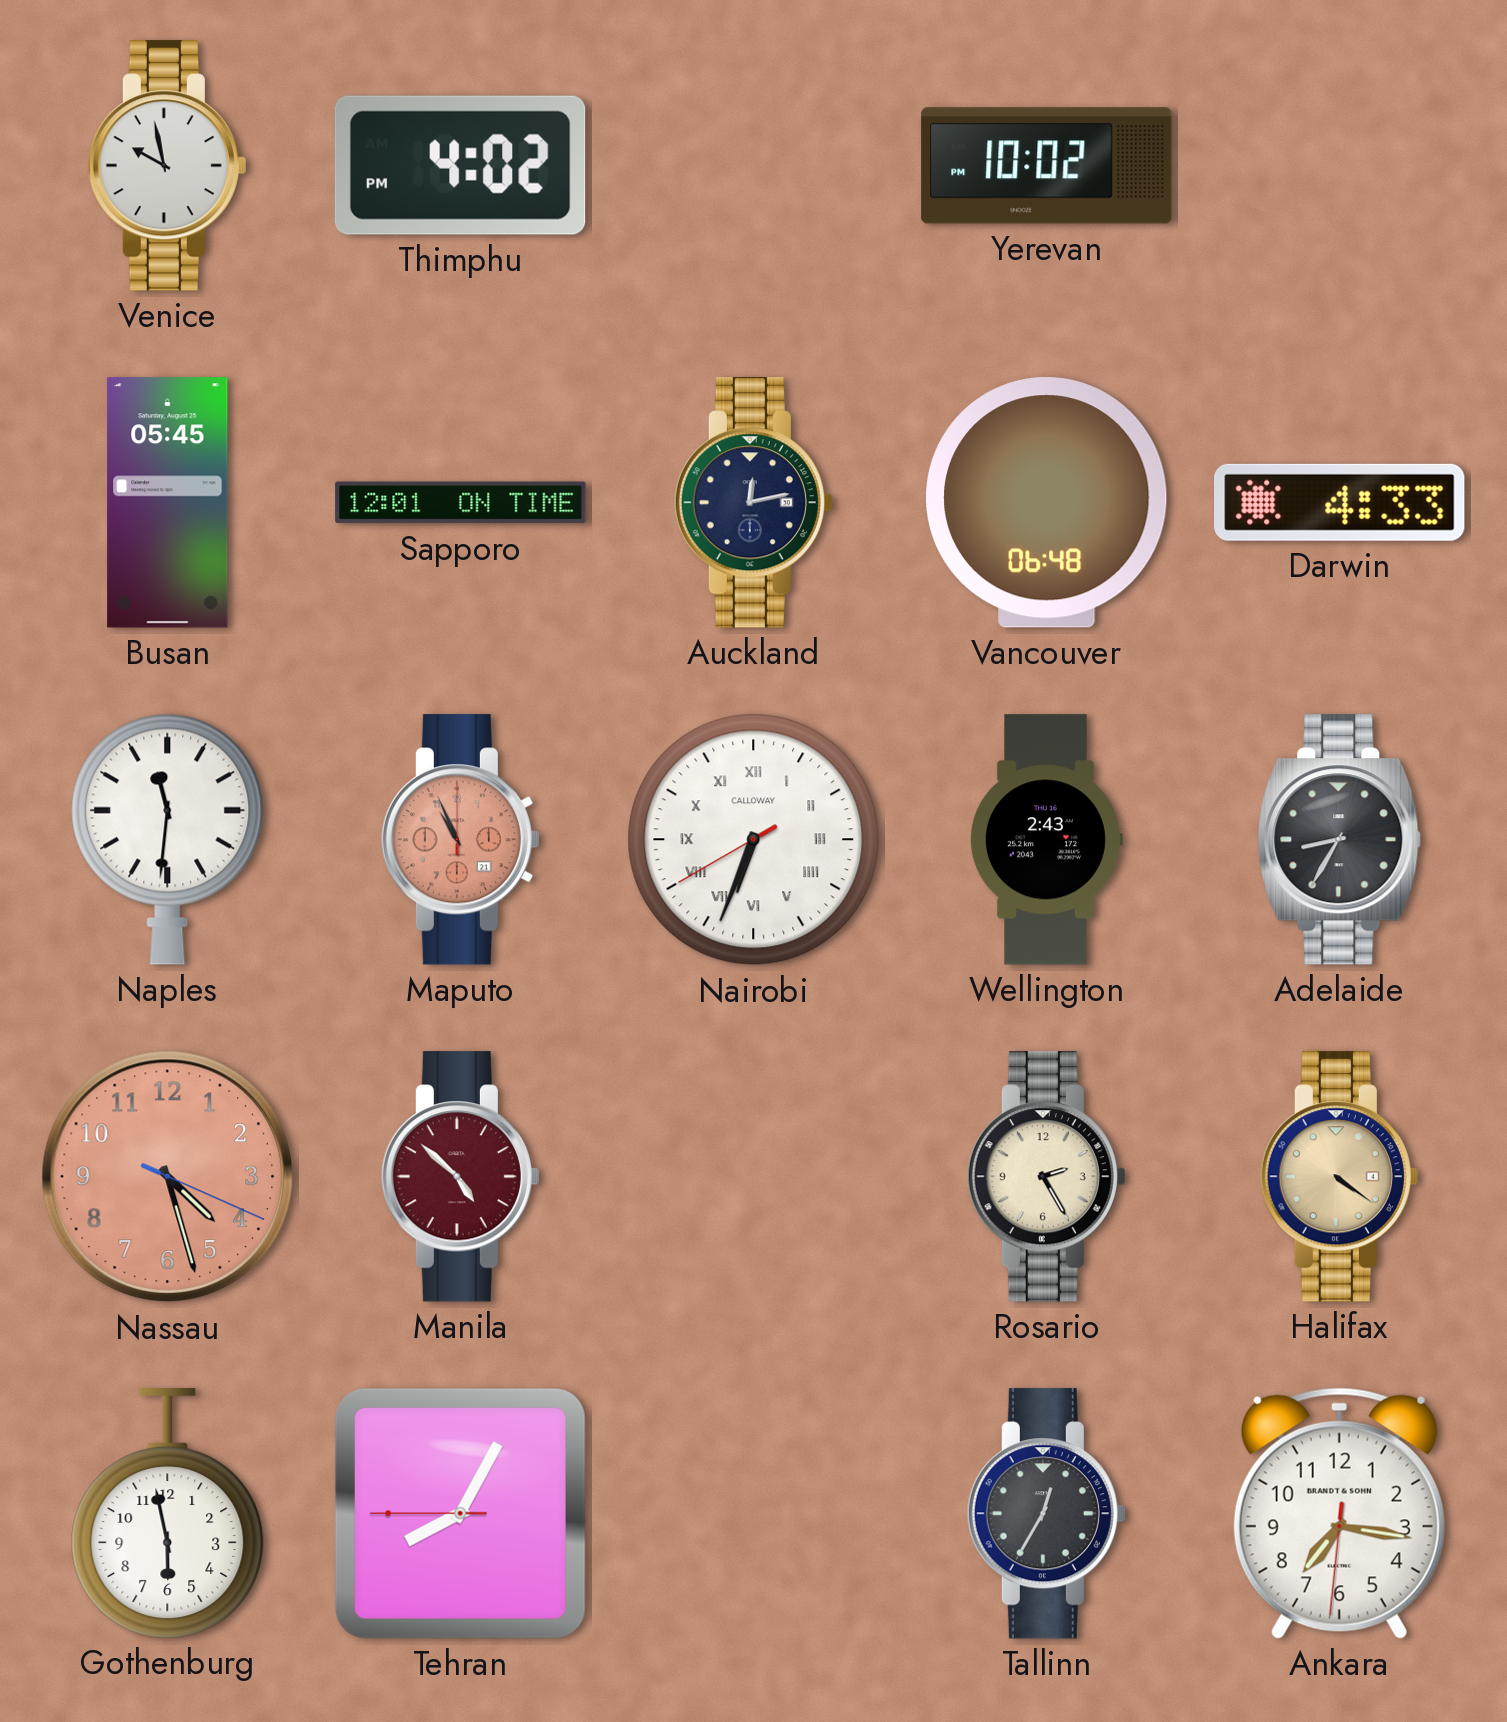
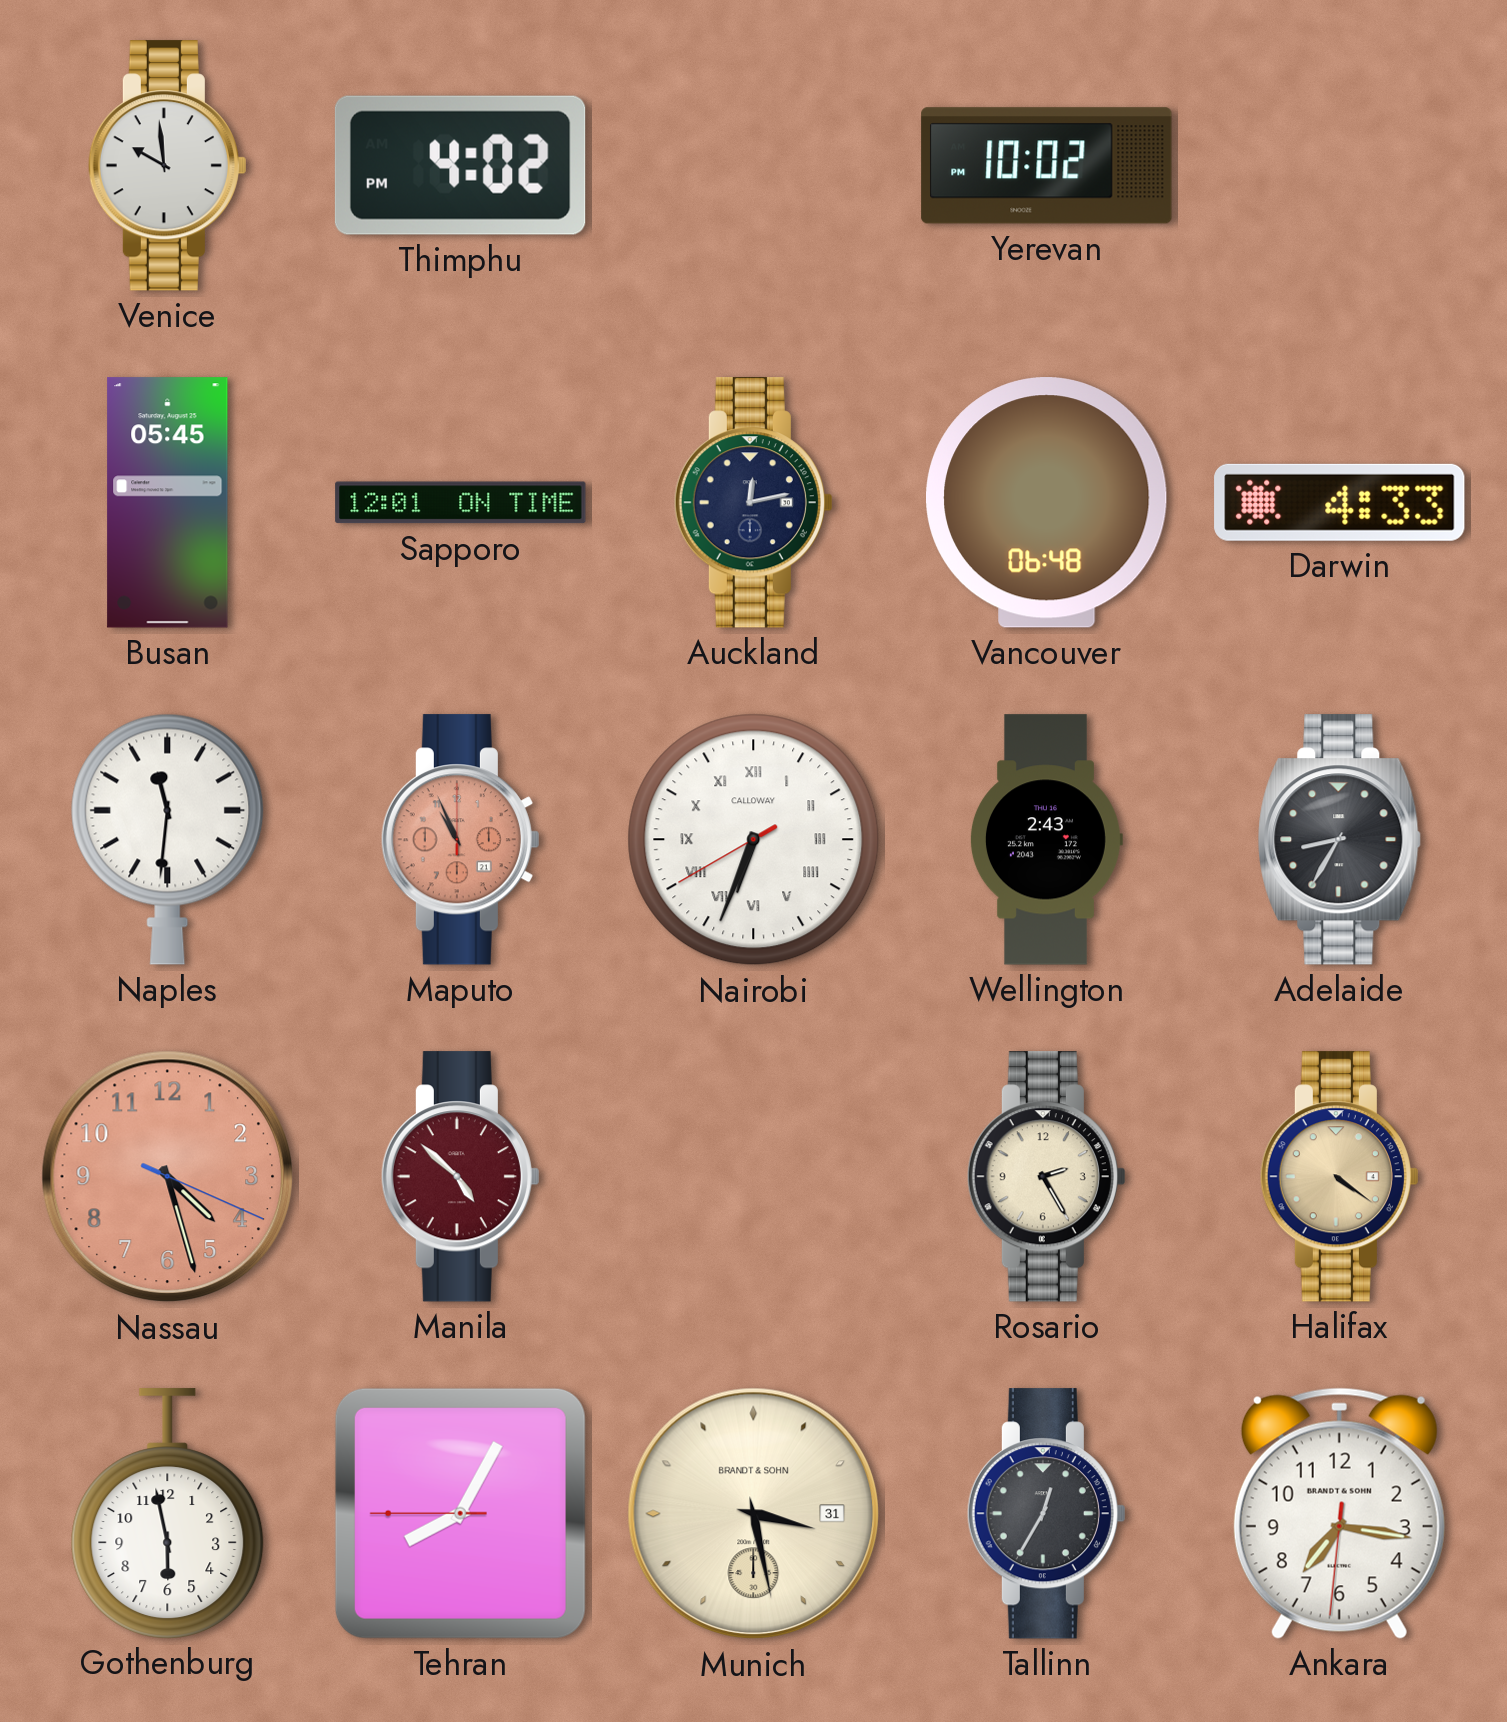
Venice: 9:58 -> 9:59 (167, 166)
Munich: none -> 3:28 (754, 1514)
